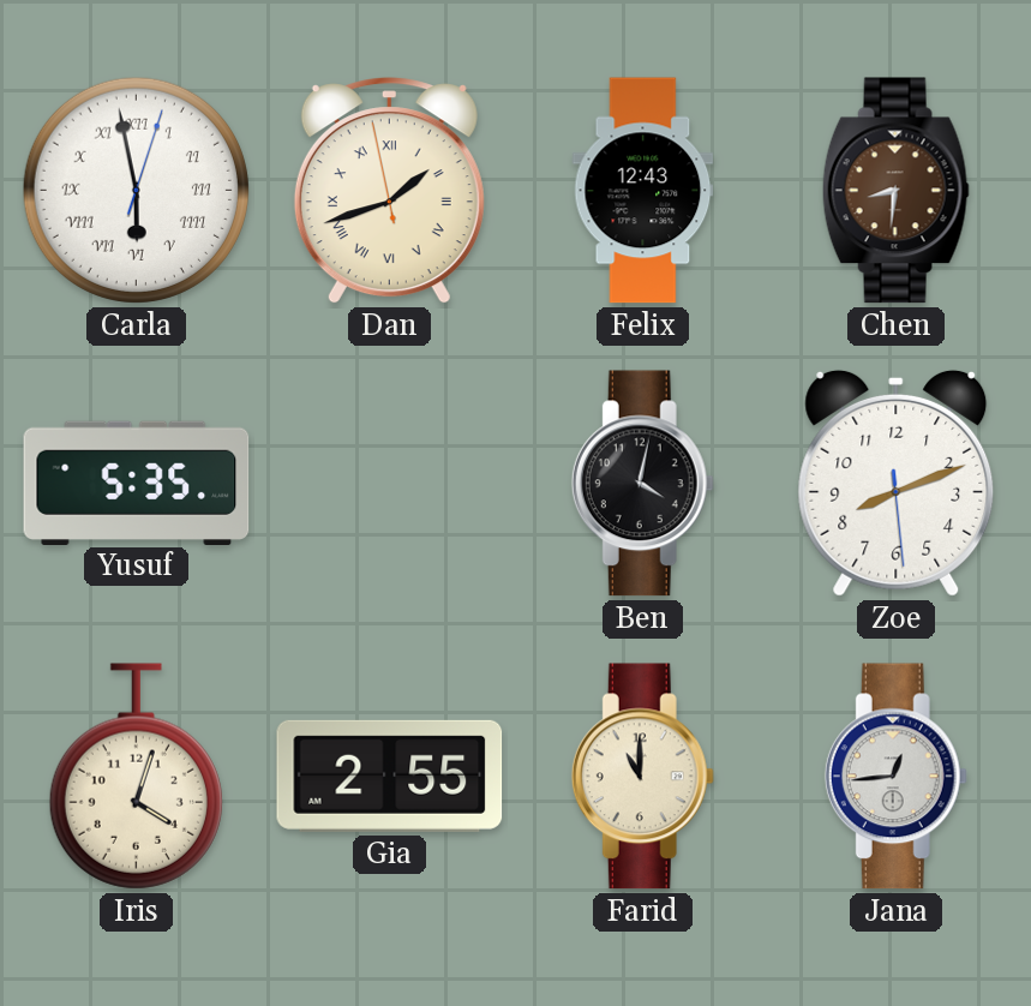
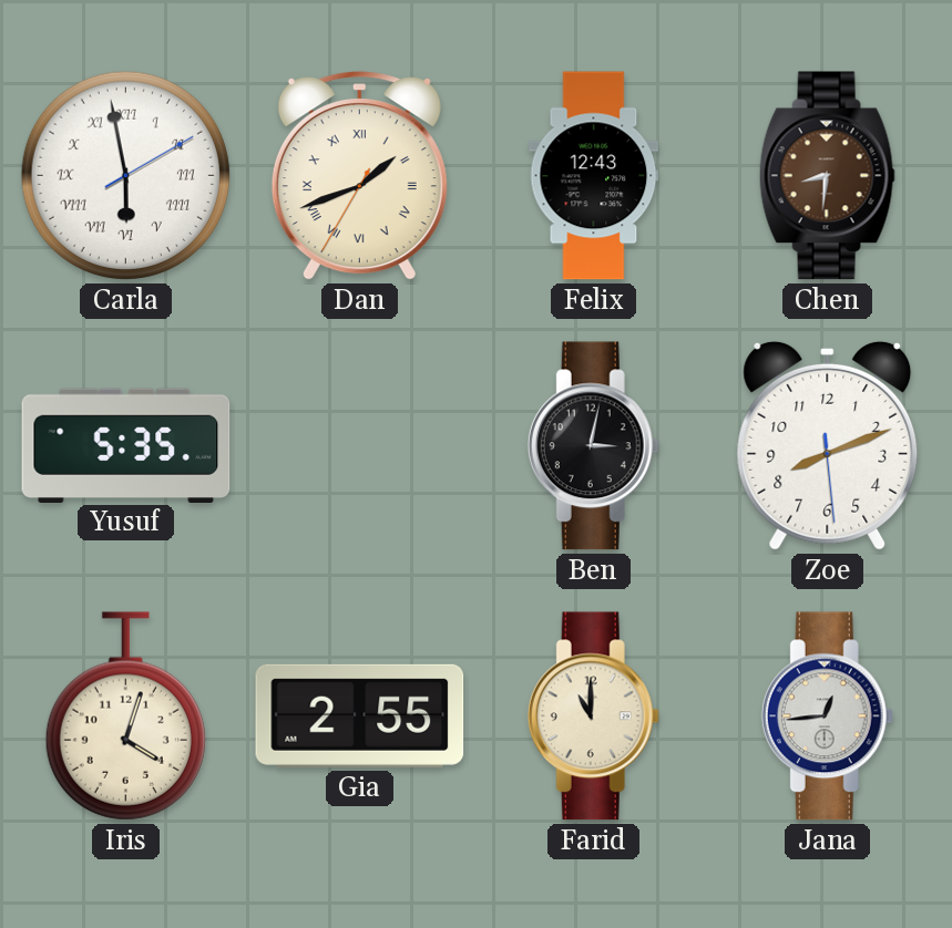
Carla: 5:58:03 -> 5:58:10 (125, 175)
Dan: 1:41:58 -> 1:41:35 (359, 176)
Ben: 4:02 -> 3:02 (593, 446)
